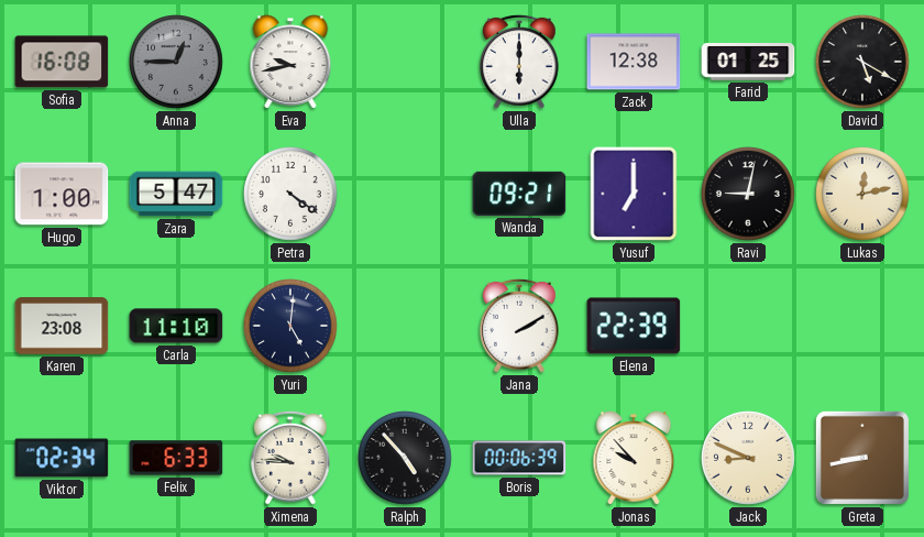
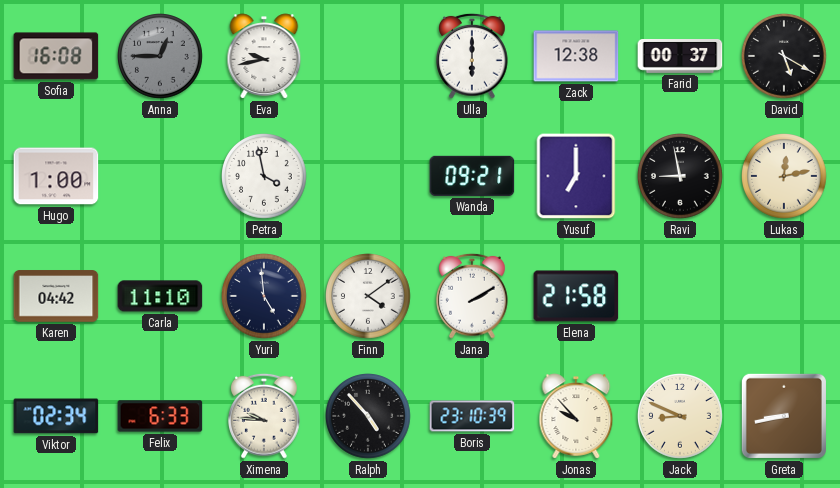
Farid: 01:25 -> 00:37 (680, 57)
Zara: 5:47 -> none (176, 194)
Petra: 4:21 -> 3:58 (264, 176)
Ravi: 9:02 -> 8:58 (680, 176)
Karen: 23:08 -> 04:42 (56, 296)
Yuri: 5:01 -> 4:59 (264, 296)
Finn: none -> 4:09 (368, 296)
Elena: 22:39 -> 21:58 (576, 296)
Boris: 00:06 -> 23:10 (472, 416)
